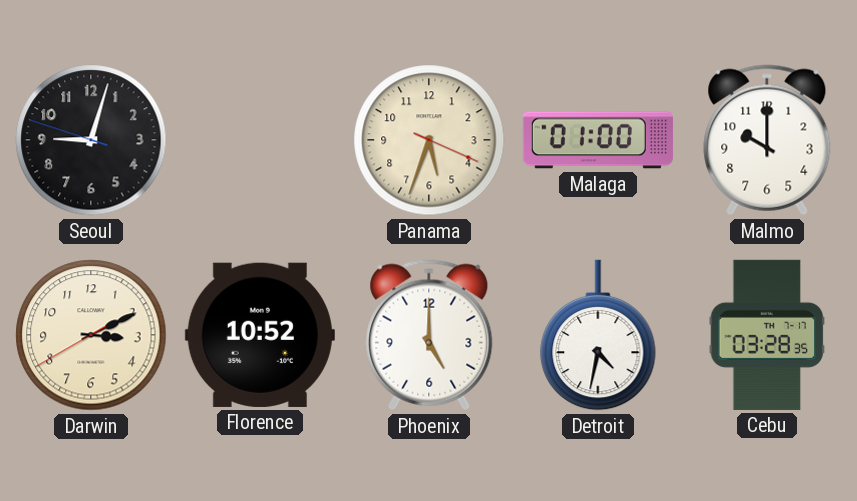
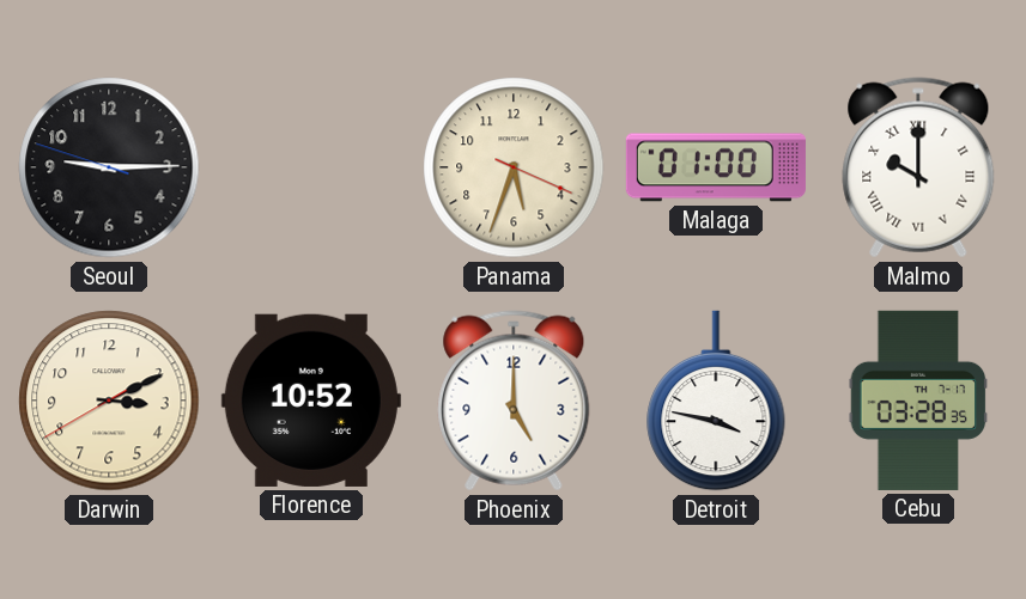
Seoul: 9:02 -> 9:14 (109, 167)
Malmo numerals: Arabic -> Roman (918, 167)
Detroit: 4:32 -> 3:47 (716, 401)
